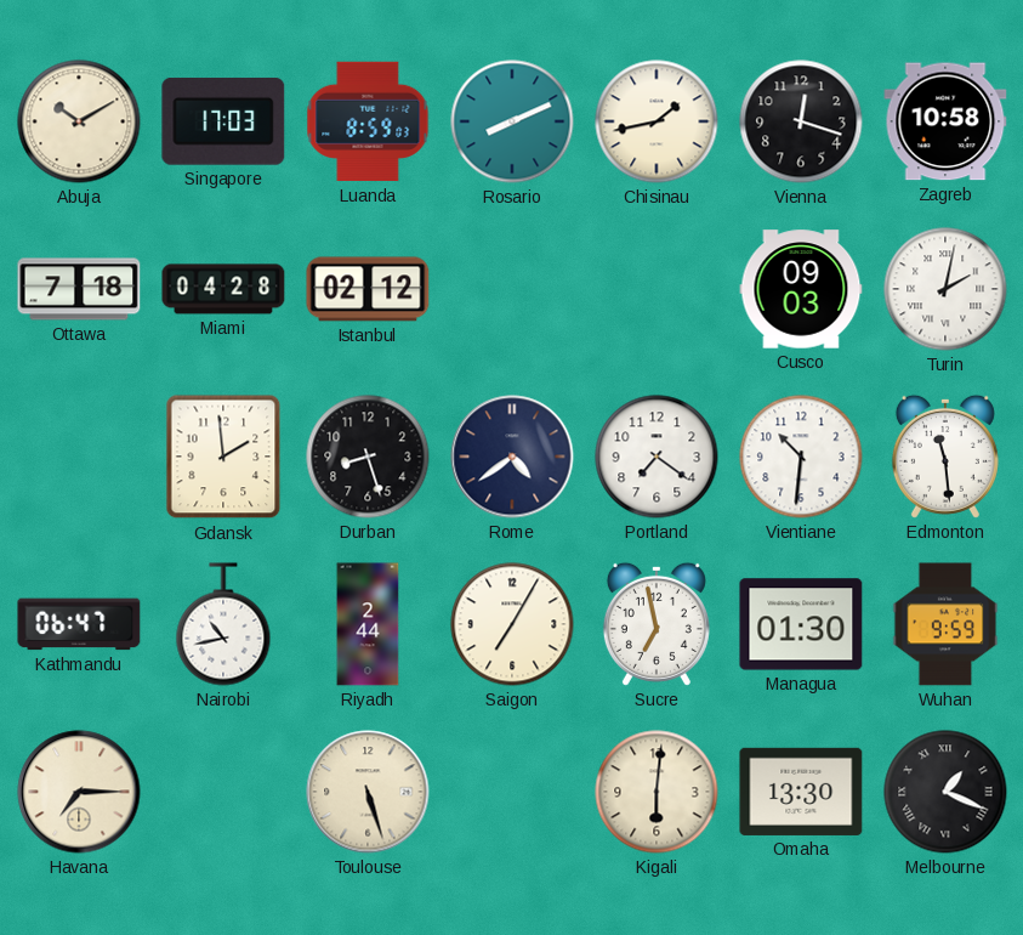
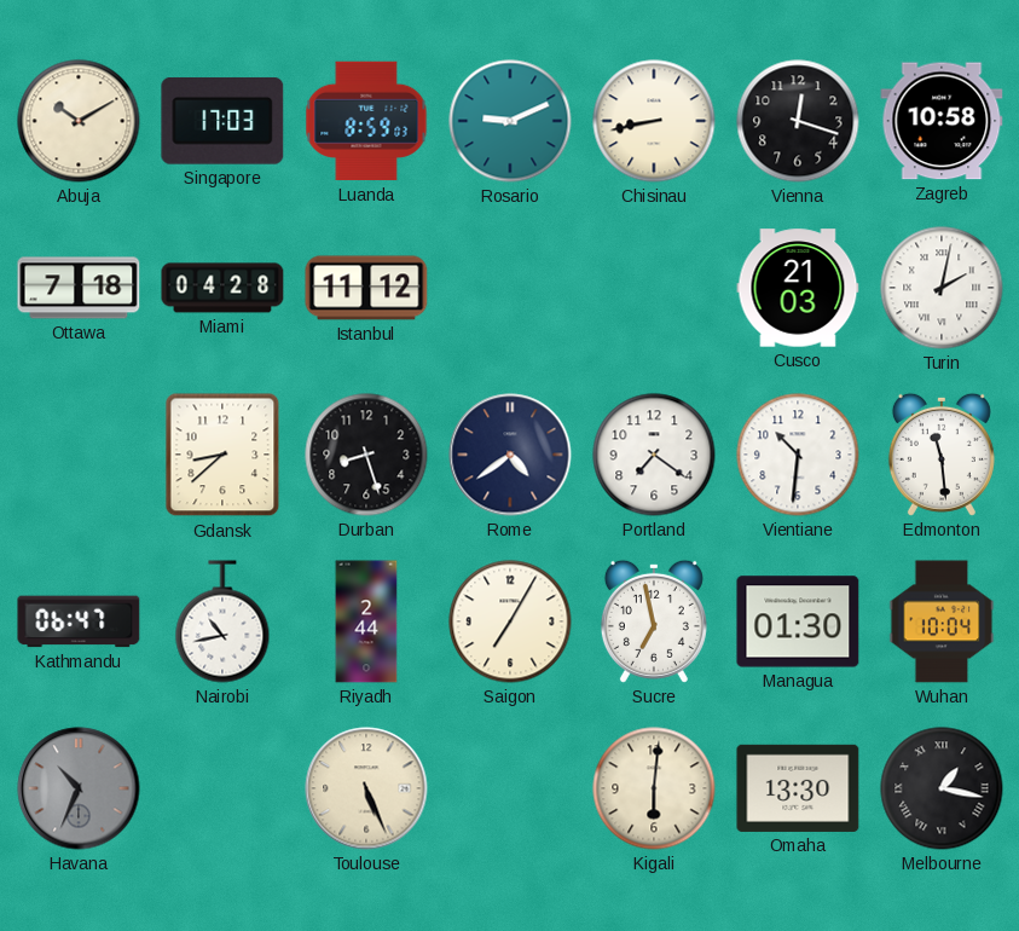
Rosario: 8:11 -> 9:11 (510, 121)
Chisinau: 1:43 -> 8:43 (654, 121)
Istanbul: 02:12 -> 11:12 (366, 288)
Cusco: 09:03 -> 21:03 (798, 288)
Gdansk: 1:59 -> 8:38 (222, 455)
Wuhan: 9:59 -> 10:04 (942, 621)
Havana: 7:15 -> 10:34 (79, 788)
Havana dial: cream -> grey (79, 788)
Toulouse: 5:27 -> 5:26 (366, 788)
Melbourne: 1:19 -> 1:17 (942, 788)
